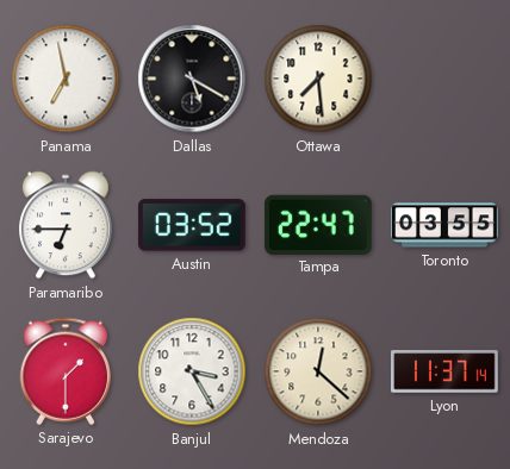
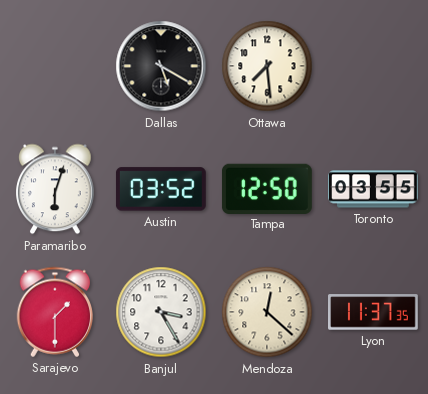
Panama: 6:58 -> none (66, 79)
Paramaribo: 6:45 -> 6:03 (55, 189)
Tampa: 22:47 -> 12:50 (267, 188)
Lyon: 11:37:14 -> 11:37:35 (374, 312)
